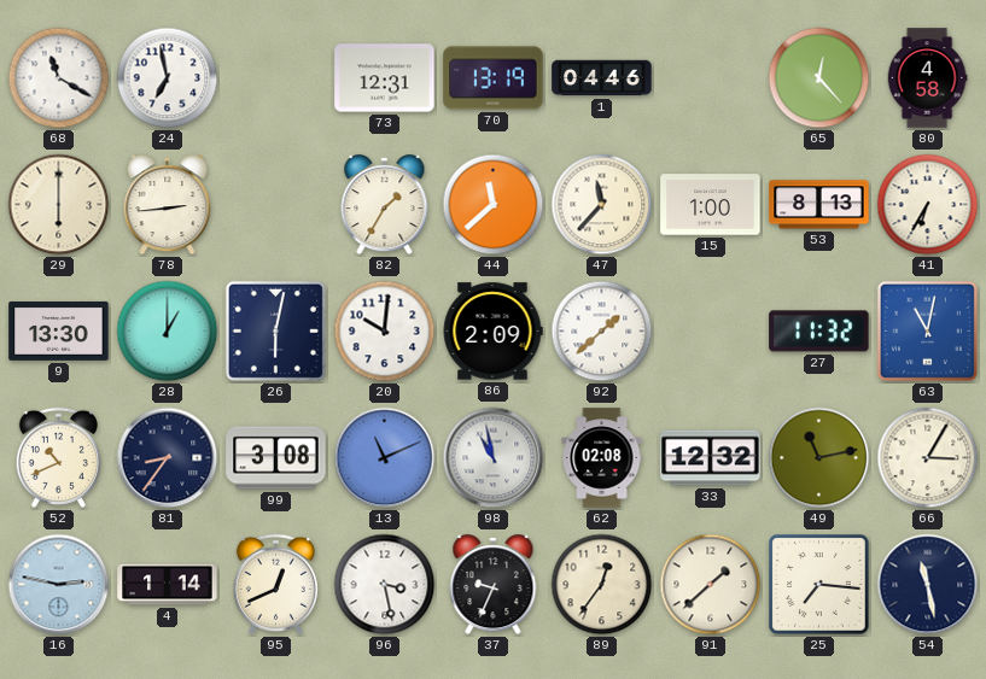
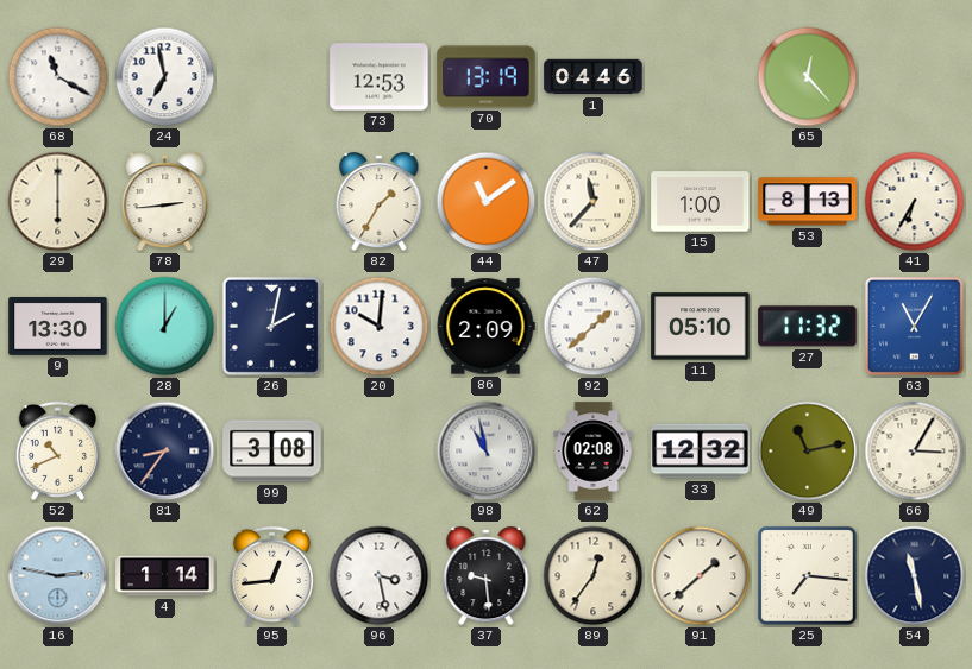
73: 12:31 -> 12:53 (380, 77)
80: 4:58 -> none (927, 78)
44: 11:38 -> 11:09 (487, 202)
26: 6:02 -> 2:02 (271, 326)
11: none -> 05:10 (701, 327)
63: 11:02 -> 11:05 (914, 326)
13: 11:11 -> none (385, 458)
95: 12:41 -> 12:44 (271, 575)
37: 9:34 -> 9:29 (487, 576)
